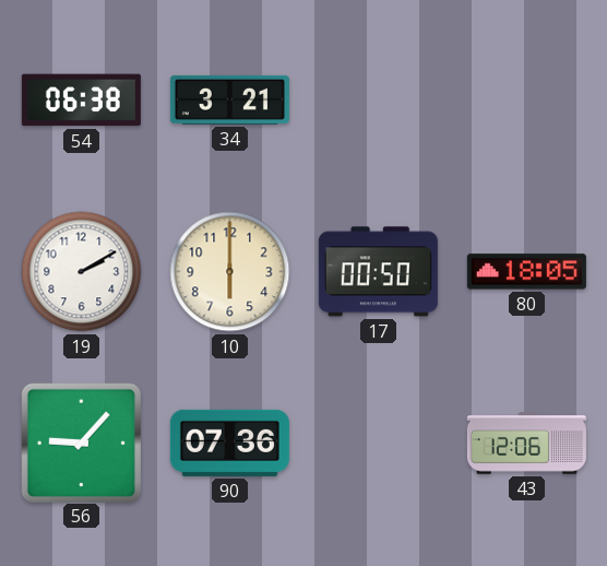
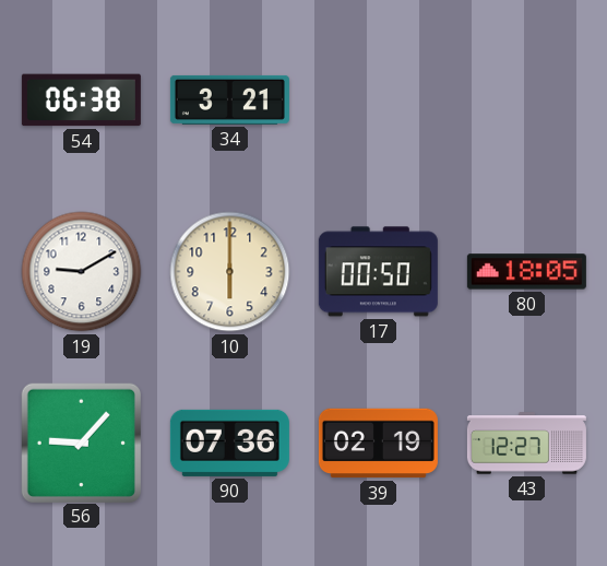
19: 2:10 -> 9:10 (82, 272)
39: none -> 02:19 (378, 444)
43: 12:06 -> 12:27 (526, 444)
